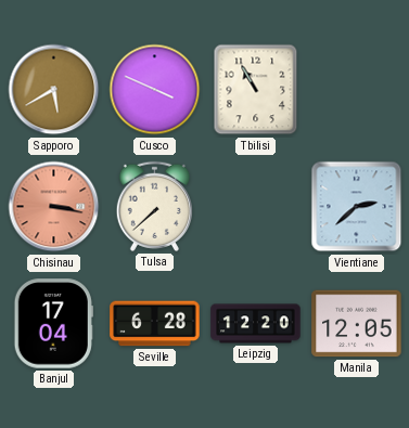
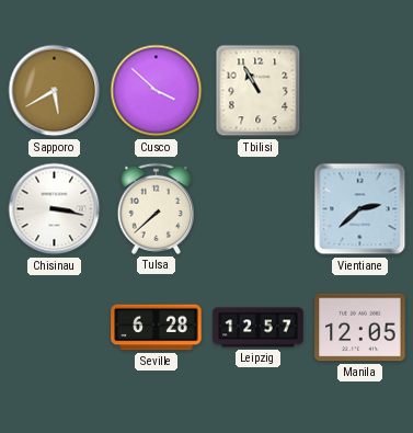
Cusco: 3:49 -> 3:52 (157, 91)
Chisinau dial: salmon -> white (55, 209)
Banjul: 17:04 -> none (53, 324)
Leipzig: 12:20 -> 12:57 (259, 328)
